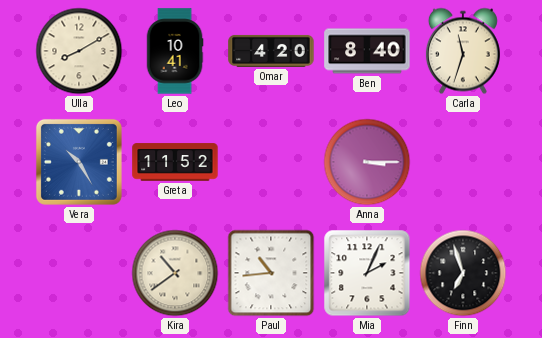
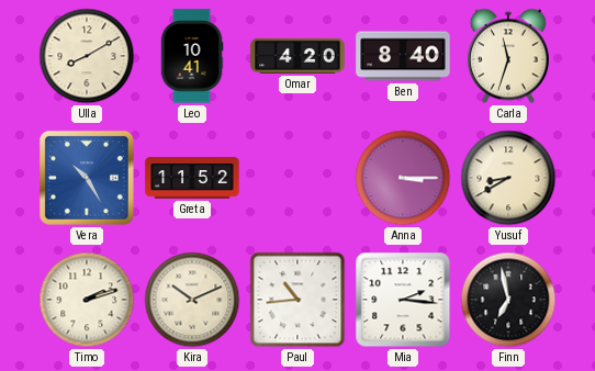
Yusuf: none -> 8:40 (508, 178)
Timo: none -> 2:12 (87, 300)
Kira: 10:39 -> 10:11 (192, 300)
Mia: 2:04 -> 2:16 (403, 300)
Finn: 6:57 -> 6:58 (508, 300)
